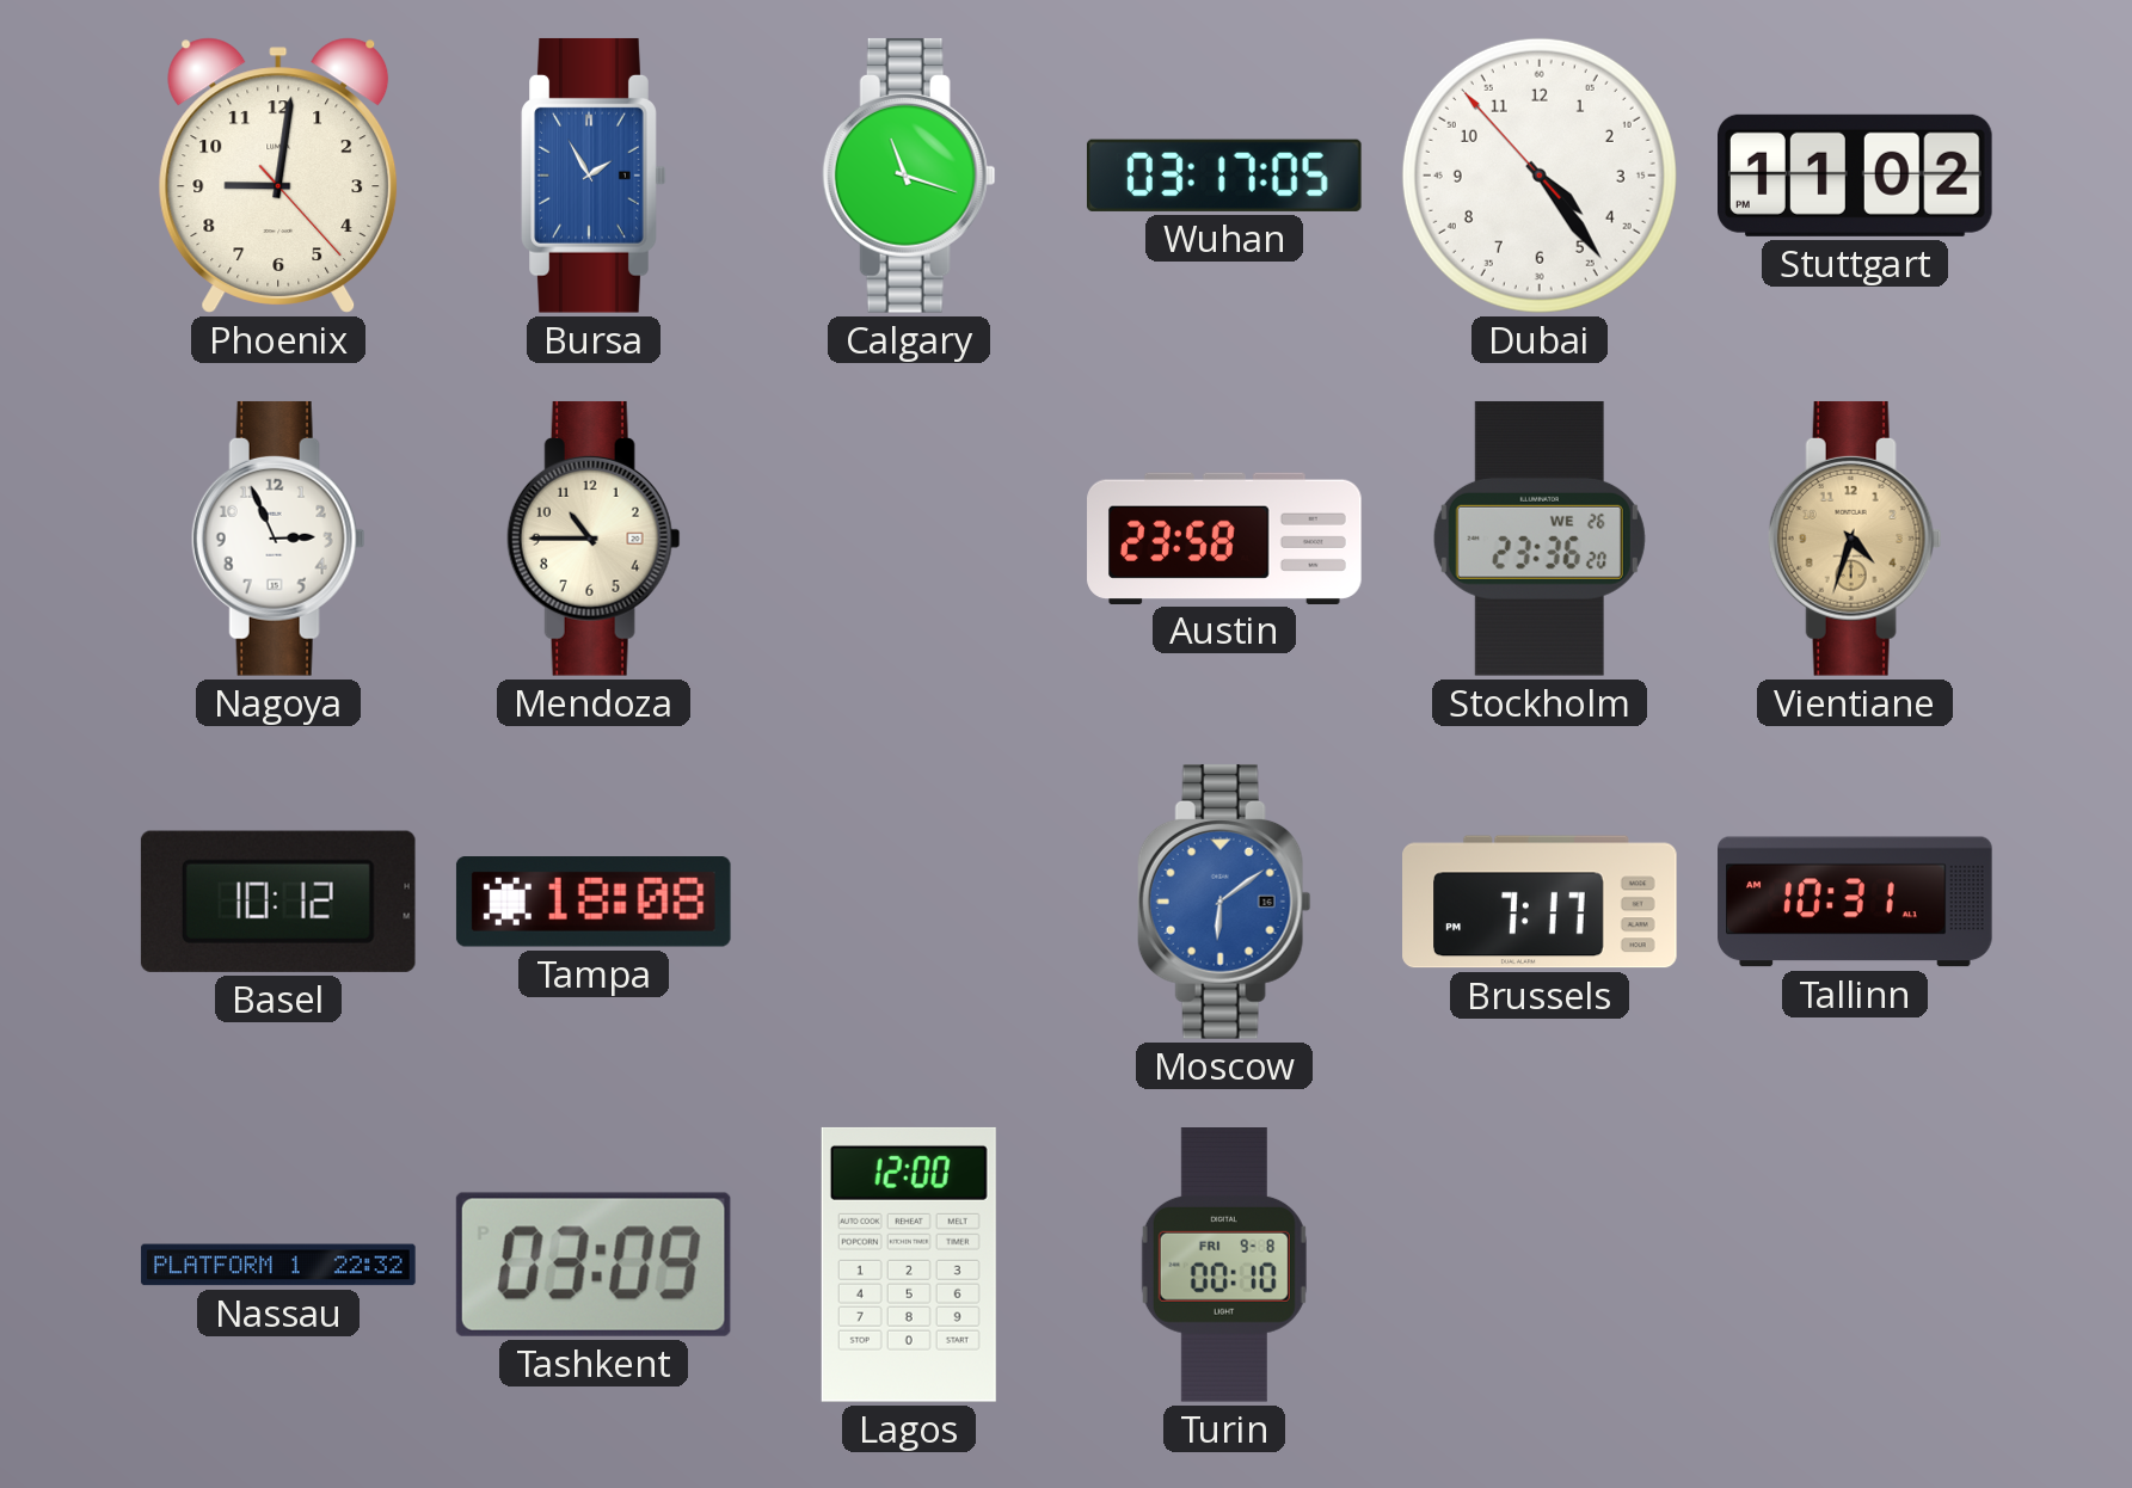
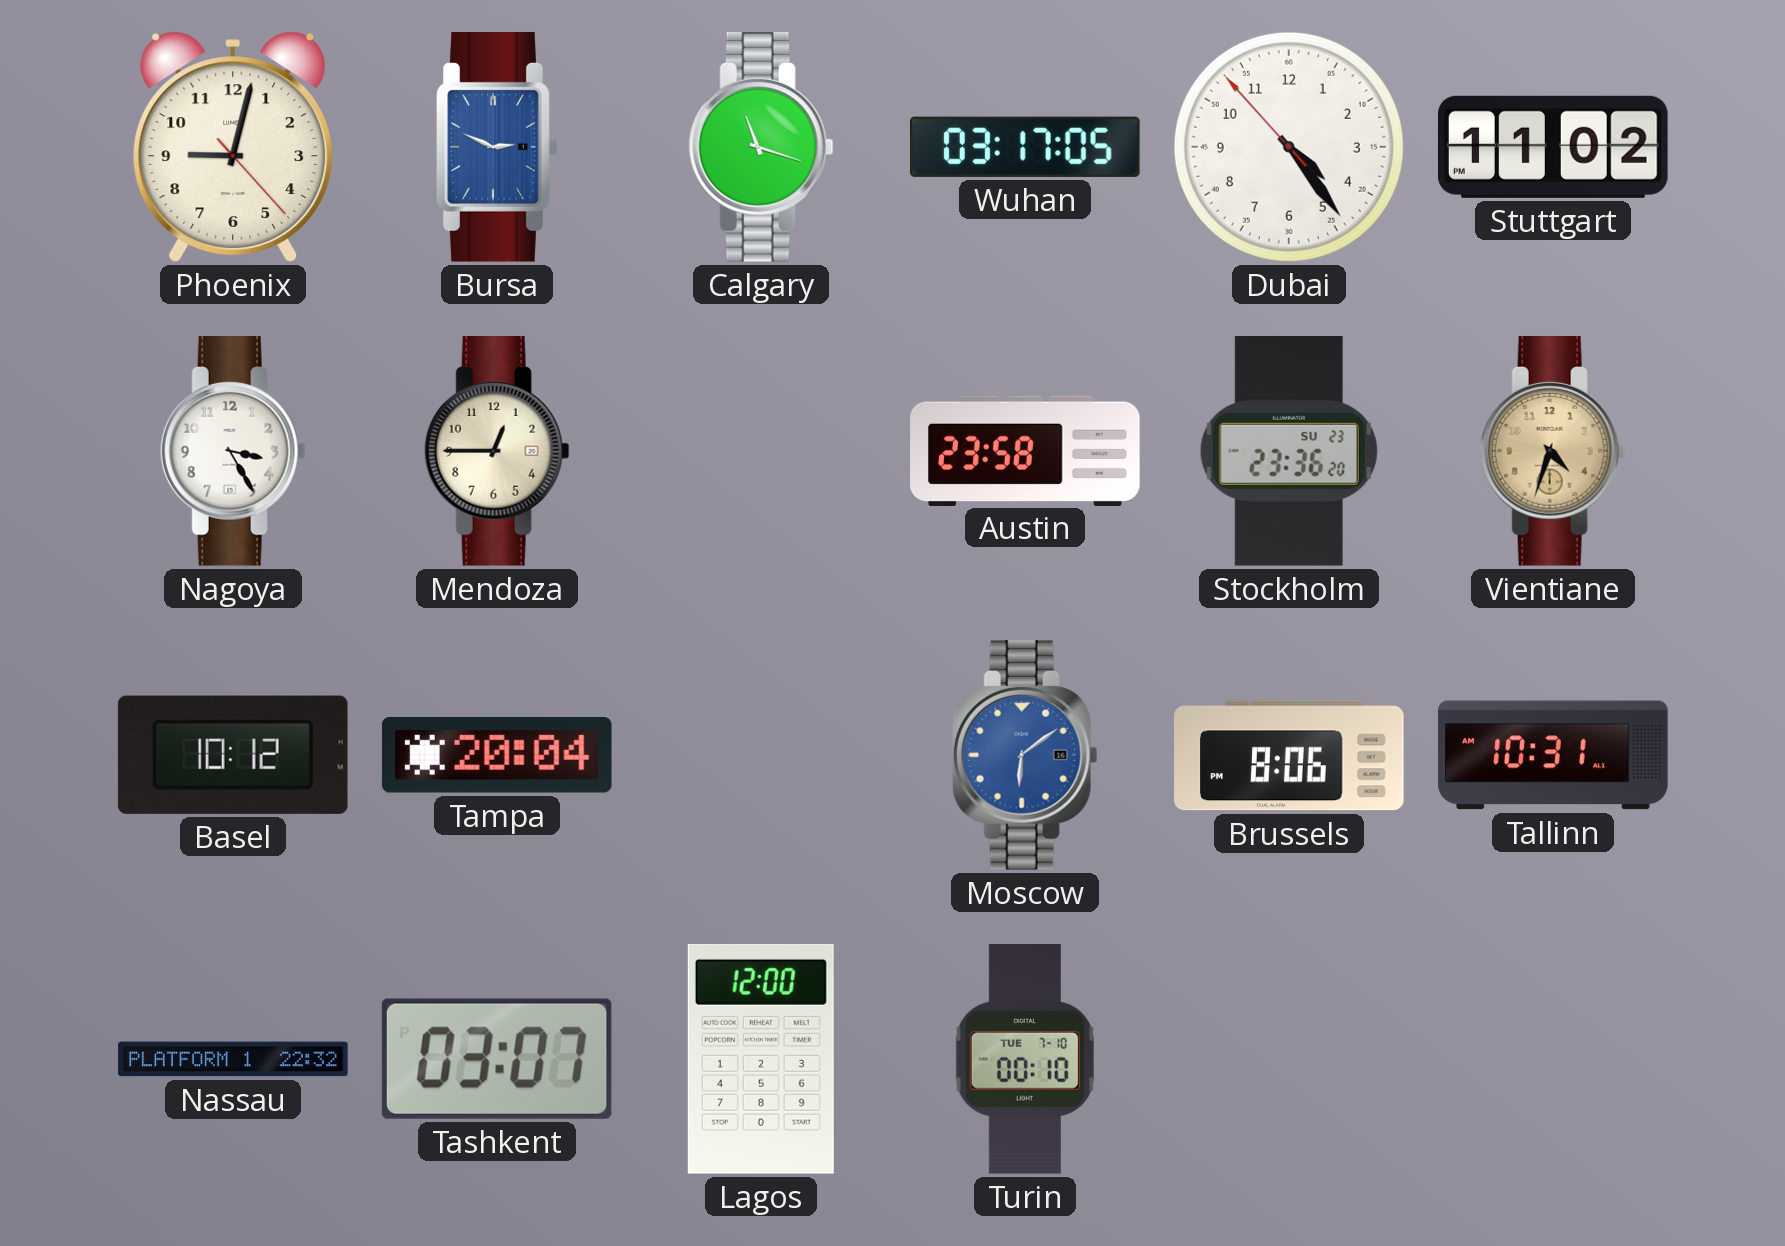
Phoenix: 9:01 -> 9:02 (233, 147)
Bursa: 1:55 -> 2:49 (497, 147)
Nagoya: 2:56 -> 3:25 (233, 451)
Mendoza: 10:45 -> 12:45 (497, 451)
Stockholm date: WE 26 -> SU 23 (1289, 451)
Tampa: 18:08 -> 20:04 (497, 756)
Brussels: 7:17 -> 8:06 (1289, 755)
Tashkent: 03:09 -> 03:07 (497, 1059)
Turin date: FRI 9-8 -> TUE 7-10 (1025, 1060)
